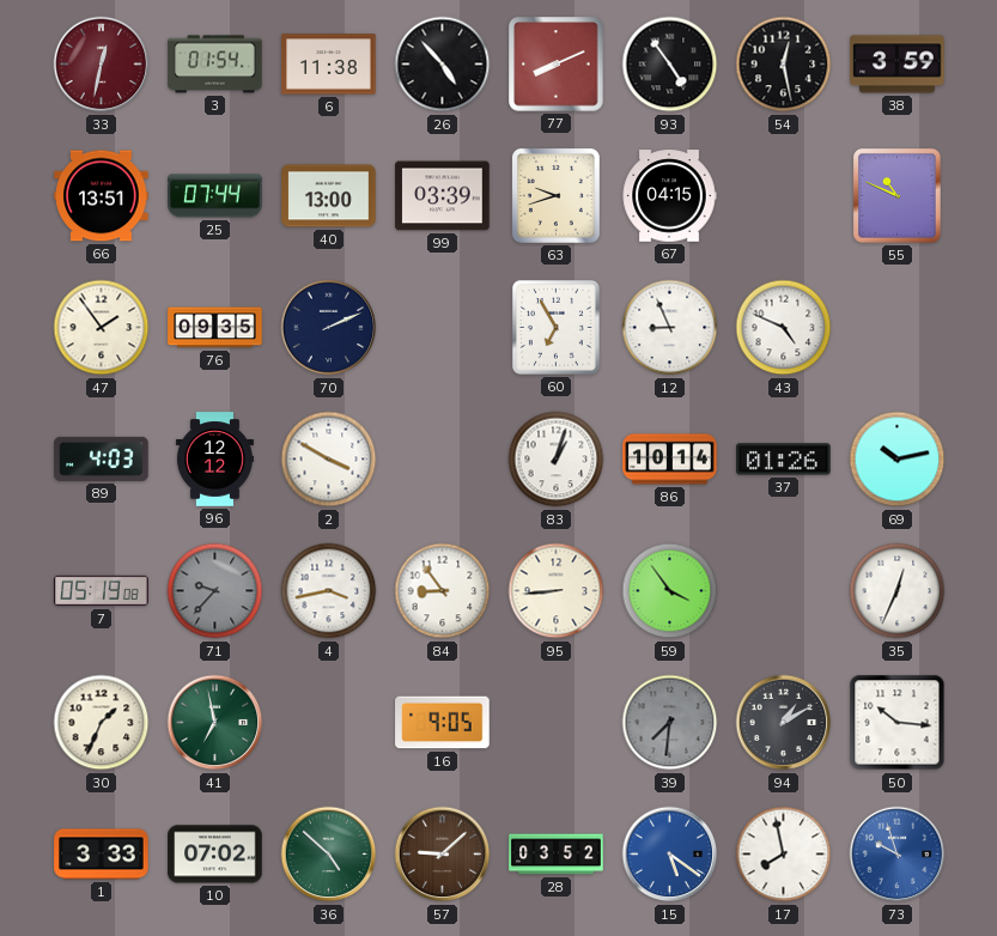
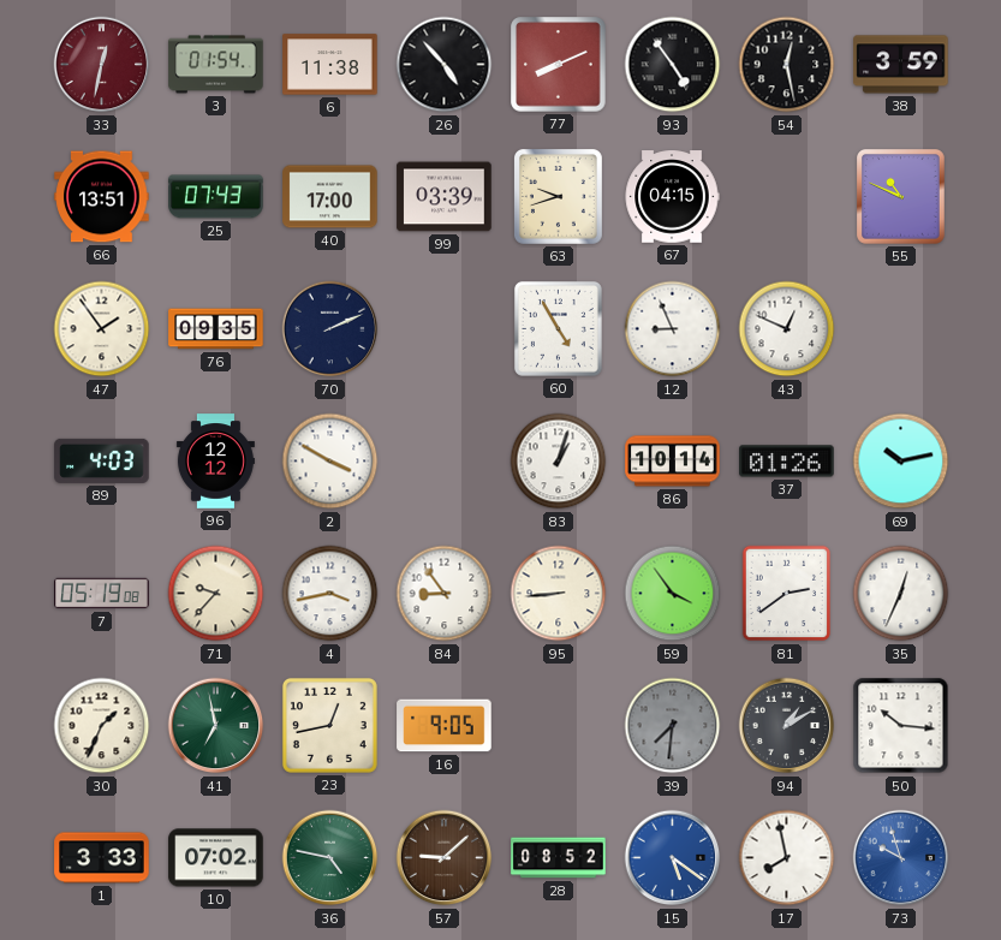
25: 07:44 -> 07:43 (216, 197)
40: 13:00 -> 17:00 (330, 197)
60: 6:55 -> 4:55 (558, 328)
43: 4:49 -> 12:49 (787, 329)
71 dial: grey -> cream (216, 594)
81: none -> 2:39 (787, 594)
23: none -> 12:43 (329, 725)
36: 4:52 -> 4:47 (330, 858)
28: 03:52 -> 08:52 (559, 858)
